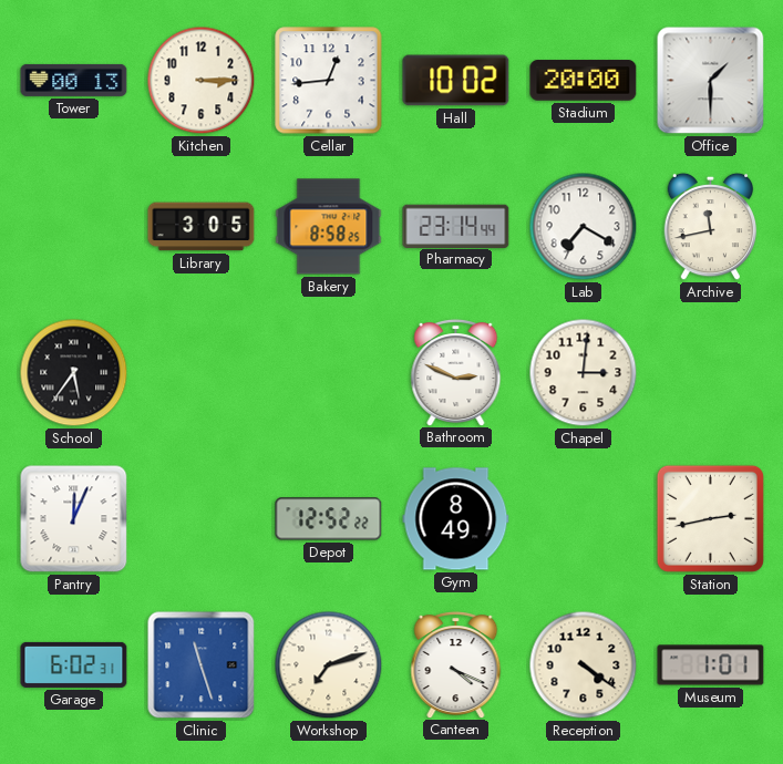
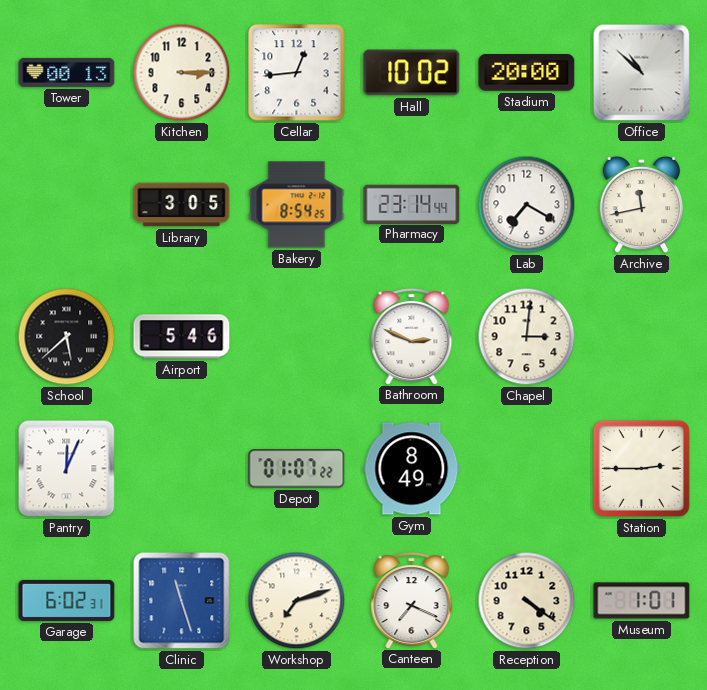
Office: 1:30 -> 10:52 (642, 73)
Bakery: 8:58 -> 8:54 (297, 205)
School: 5:36 -> 5:38 (67, 337)
Airport: none -> 5:46 (182, 337)
Depot: 12:52 -> 01:07 (297, 469)
Station: 2:43 -> 2:45 (641, 468)
Canteen: 4:19 -> 7:19 (412, 600)
